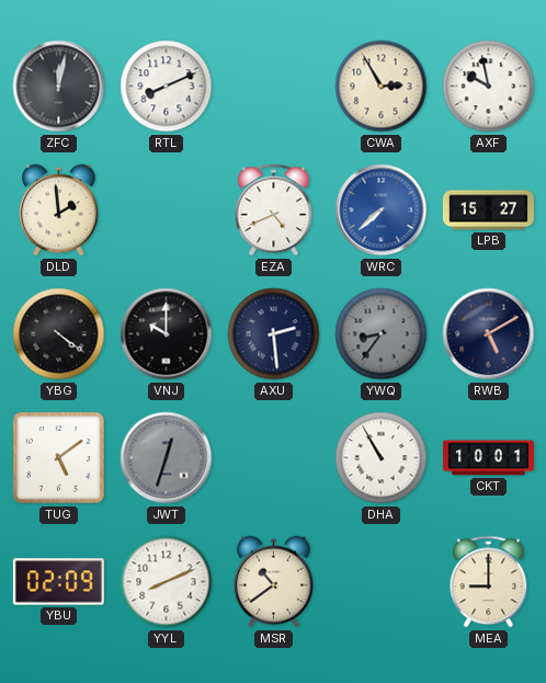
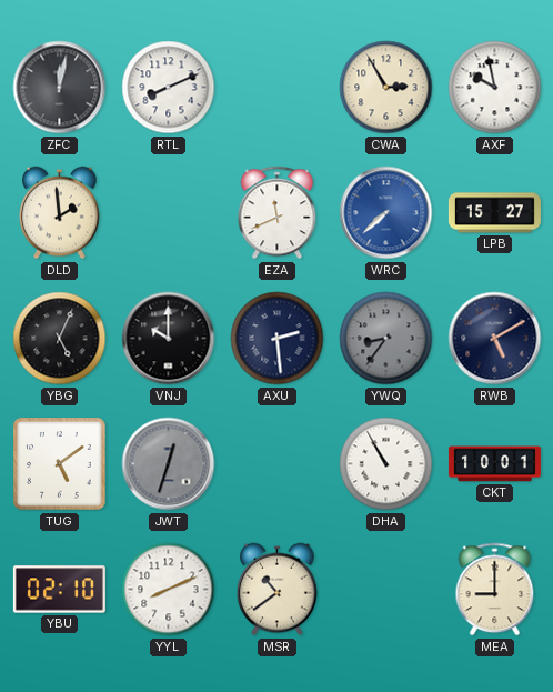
EZA: 4:41 -> 11:41 (278, 213)
YBG: 4:21 -> 5:04 (60, 339)
YBU: 02:09 -> 02:10 (59, 590)
